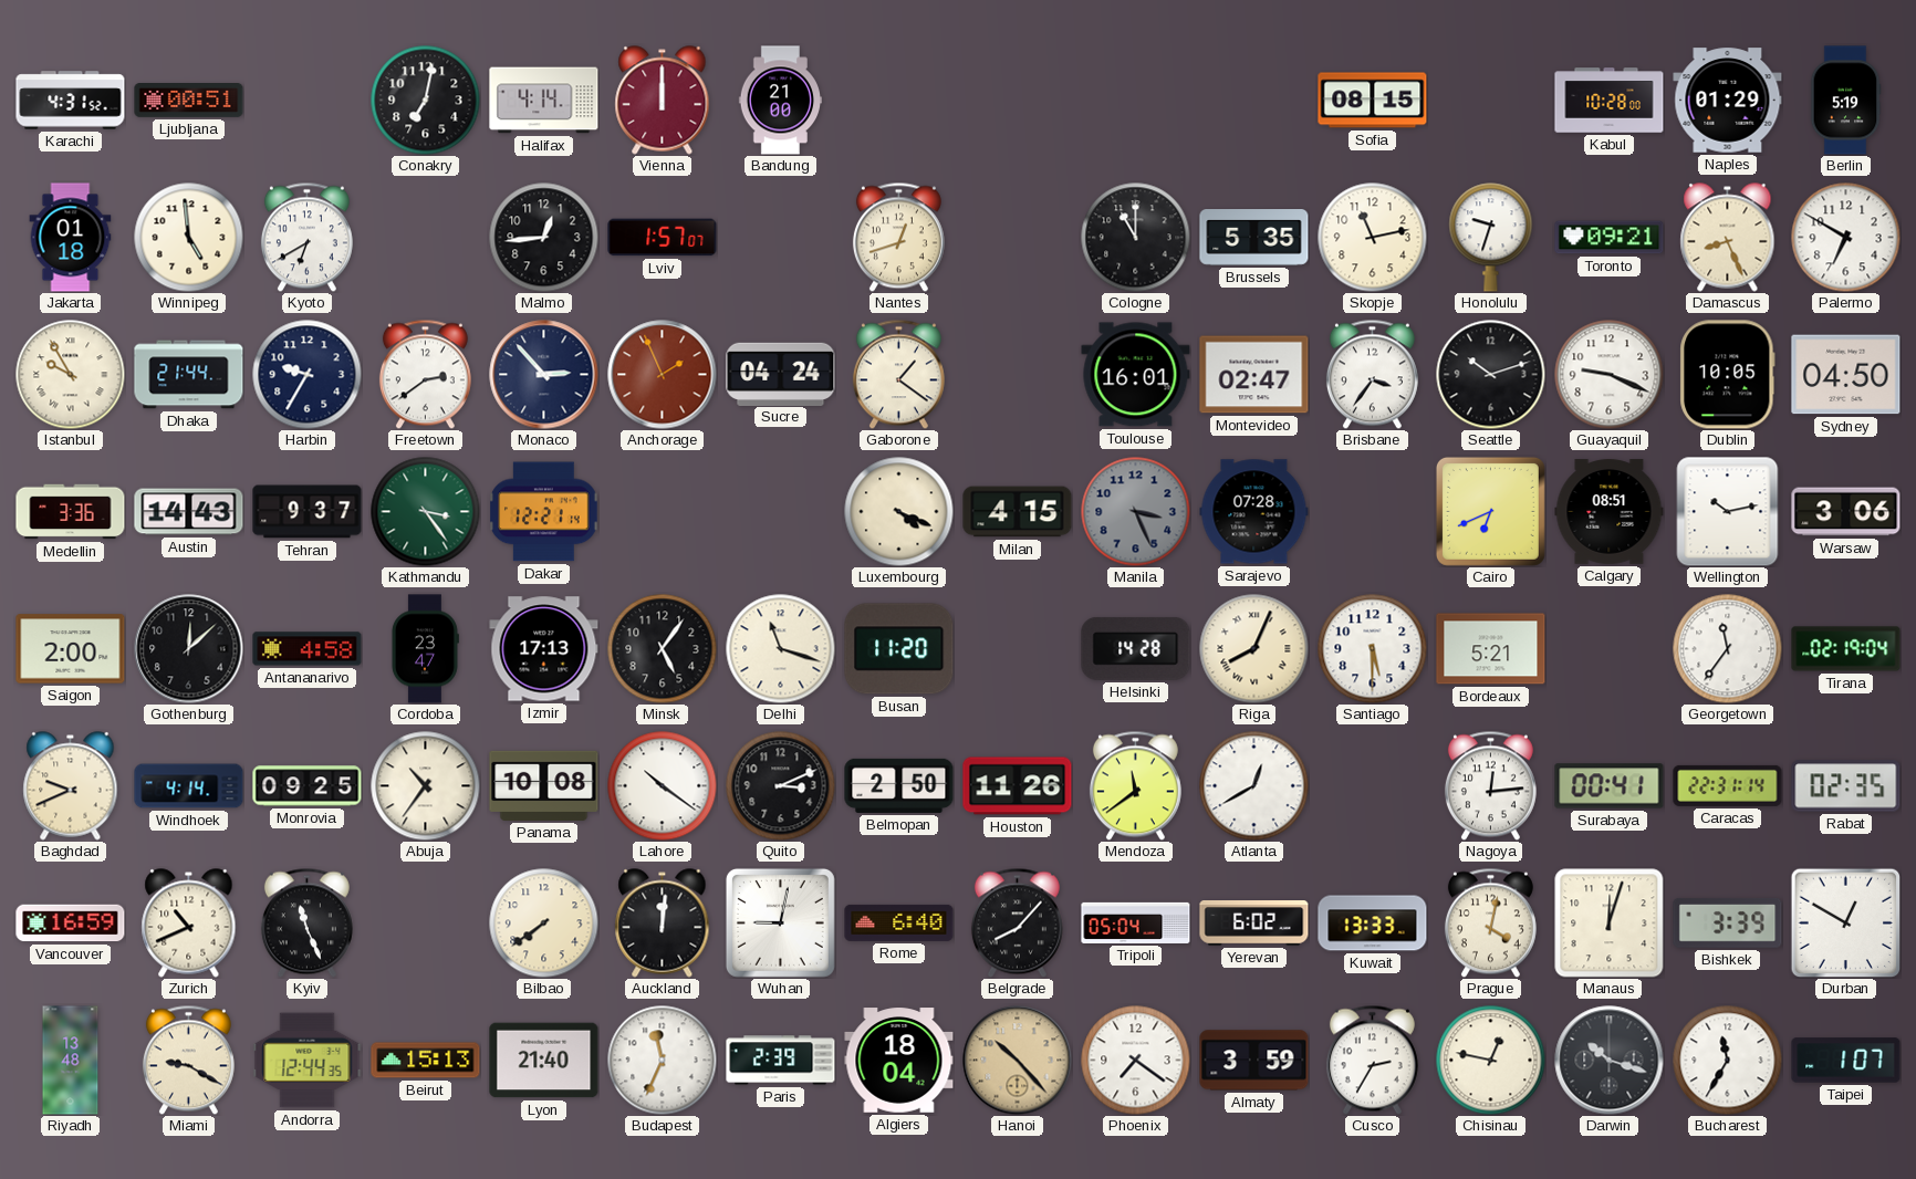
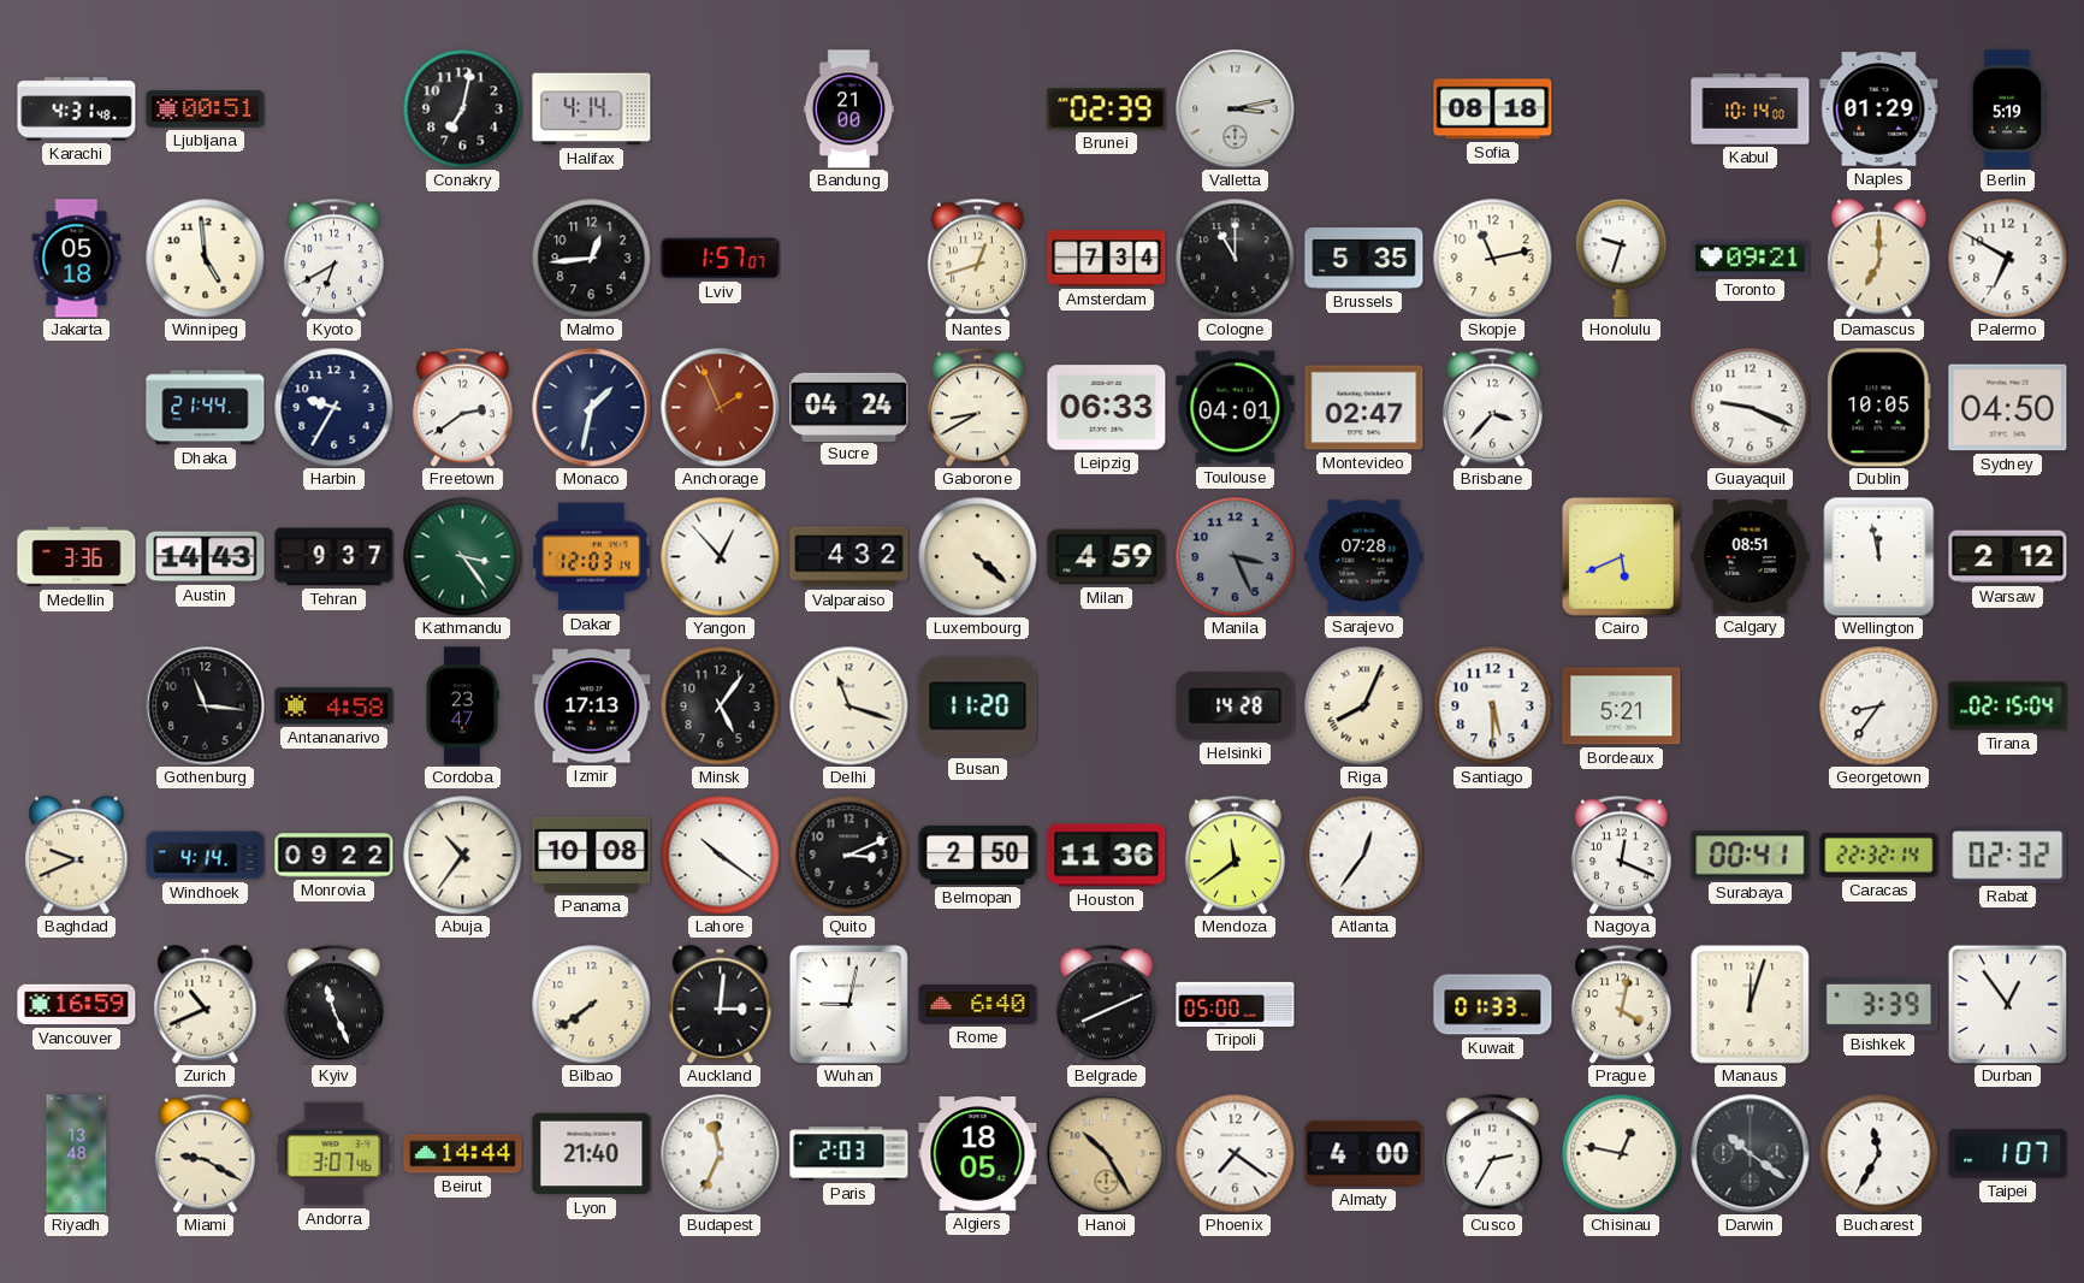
Karachi: 4:31:52 -> 4:31:48 (77, 110)
Vienna: 12:00 -> none (663, 101)
Brunei: none -> 02:39 (1107, 110)
Valletta: none -> 3:13 (1236, 110)
Sofia: 08:15 -> 08:18 (1493, 110)
Kabul: 10:28 -> 10:14 (1751, 110)
Jakarta: 01:18 -> 05:18 (77, 259)
Amsterdam: none -> 7:34 (1107, 259)
Damascus: 8:26 -> 7:00 (1879, 259)
Istanbul: 9:55 -> none (71, 375)
Monaco: 2:53 -> 1:32 (592, 408)
Gaborone: 1:21 -> 8:40 (977, 407)
Leipzig: none -> 06:33 (1107, 408)
Toulouse: 16:01 -> 04:01 (1236, 408)
Brisbane: 3:36 -> 3:37 (1492, 407)
Seattle: 10:12 -> none (1491, 375)
Dakar: 12:21 -> 12:03 (592, 557)
Yangon: none -> 12:53 (721, 557)
Valparaiso: none -> 4:32 (849, 557)
Luxembourg: 4:19 -> 4:22 (978, 557)
Milan: 4:15 -> 4:59 (1107, 557)
Cairo: 6:41 -> 5:41 (1621, 556)
Wellington: 10:13 -> 11:58 (1879, 557)
Warsaw: 3:06 -> 2:12 (2008, 557)
Saigon: 2:00 -> none (71, 649)
Gothenburg: 12:08 -> 11:16 (206, 706)
Georgetown: 11:36 -> 8:36 (1879, 706)
Tirana: 02:19 -> 02:15 (2008, 706)
Monrovia: 09:25 -> 09:22 (334, 856)
Houston: 11:26 -> 11:36 (1107, 856)
Atlanta: 12:40 -> 12:36 (1364, 856)
Nagoya: 12:14 -> 12:19 (1621, 855)
Caracas: 22:31 -> 22:32 (1879, 855)
Rabat: 02:35 -> 02:32 (2008, 856)
Auckland: 12:01 -> 3:01 (721, 1005)
Belgrade: 8:07 -> 8:11 (1106, 1004)
Tripoli: 05:04 -> 05:00 (1236, 1004)
Yerevan: 6:02 -> none (1254, 924)
Kuwait: 13:33 -> 01:33 (1493, 1005)
Durban: 12:50 -> 12:54 (2007, 1004)
Andorra: 12:44 -> 3:07 (334, 1154)
Beirut: 15:13 -> 14:44 (463, 1154)
Paris: 2:39 -> 2:03 (849, 1154)
Algiers: 18:04 -> 18:05 (978, 1154)
Hanoi: 10:23 -> 10:25 (1107, 1154)
Almaty: 3:59 -> 4:00 (1364, 1154)
Darwin: 10:18 -> 10:21 (1751, 1154)
